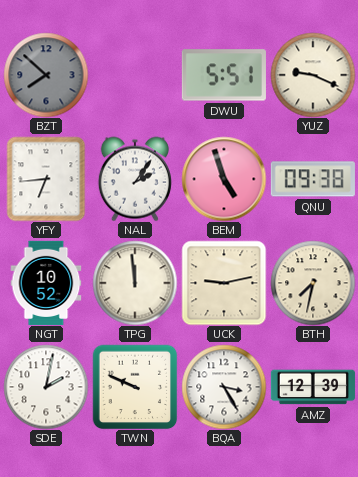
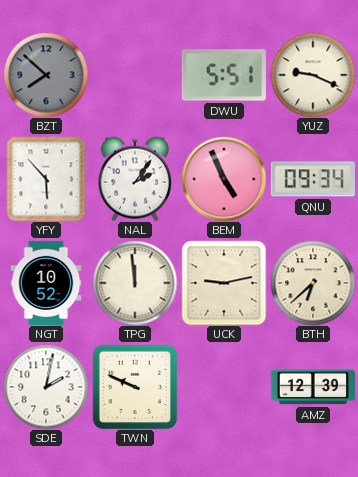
YFY: 6:44 -> 5:53 (46, 179)
BEM: 4:57 -> 4:56 (224, 179)
QNU: 09:38 -> 09:34 (313, 179)
BTH: 7:32 -> 6:38 (313, 283)
BQA: 3:25 -> none (224, 387)
